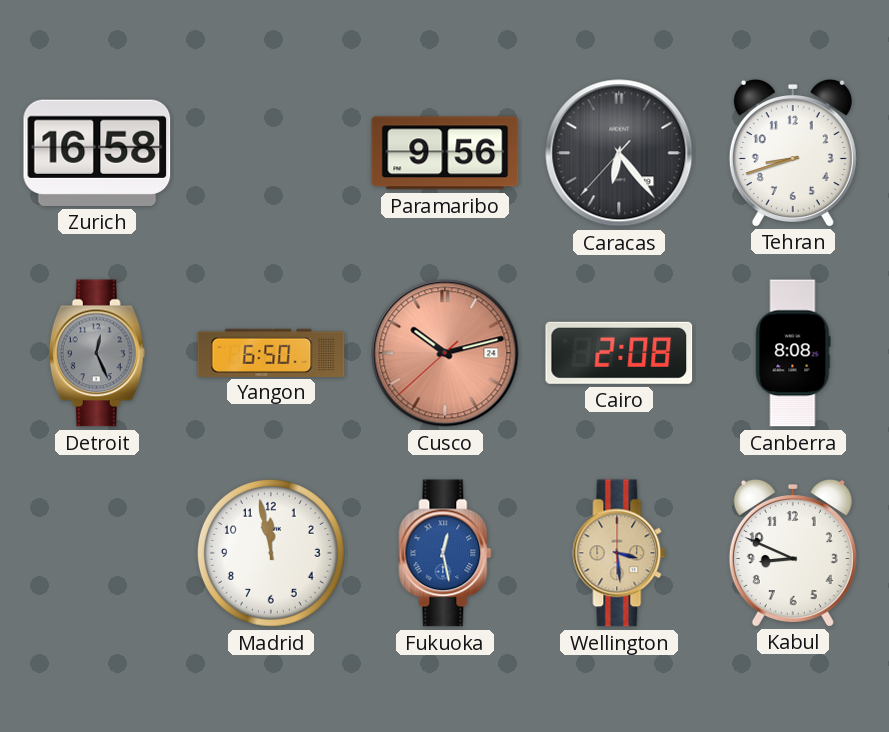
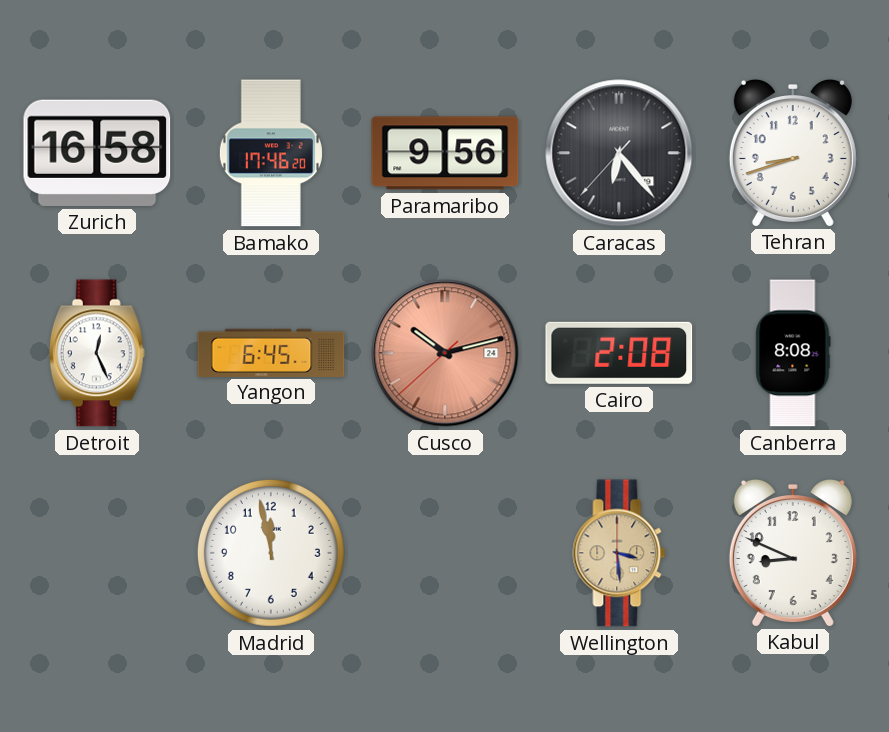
Bamako: none -> 17:46 (271, 153)
Detroit dial: grey -> white (97, 353)
Yangon: 6:50 -> 6:45 (271, 352)
Fukuoka: 12:28 -> none (445, 553)
